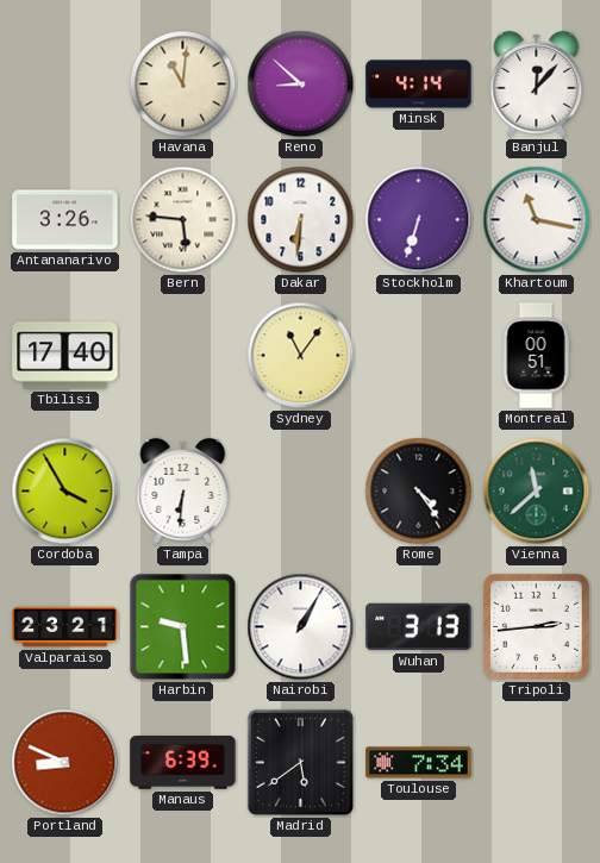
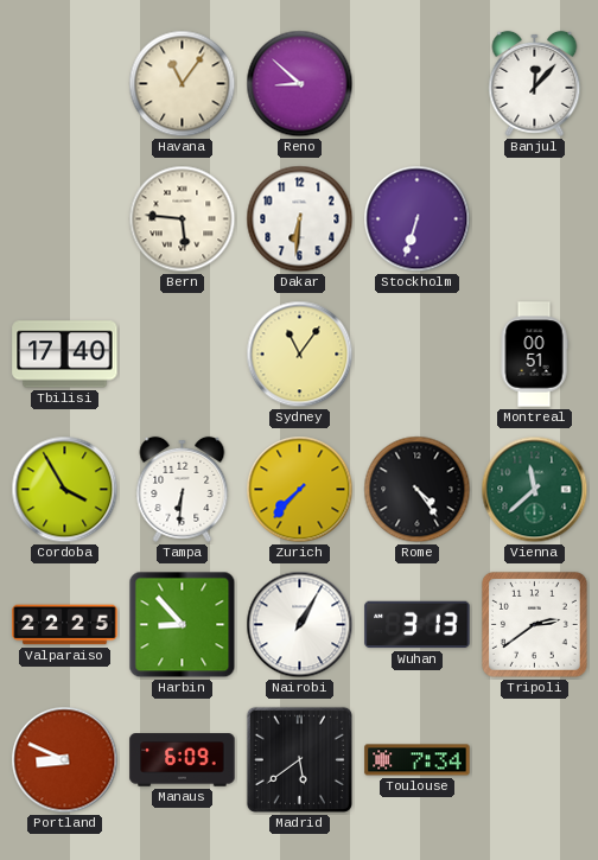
Havana: 11:01 -> 11:06 (183, 84)
Minsk: 4:14 -> none (419, 85)
Antananarivo: 3:26 -> none (65, 220)
Khartoum: 11:17 -> none (537, 220)
Zurich: none -> 7:37 (300, 490)
Valparaiso: 23:21 -> 22:25 (65, 625)
Harbin: 9:29 -> 8:53 (183, 625)
Tripoli: 2:44 -> 2:39 (534, 624)
Manaus: 6:39 -> 6:09 (183, 760)
